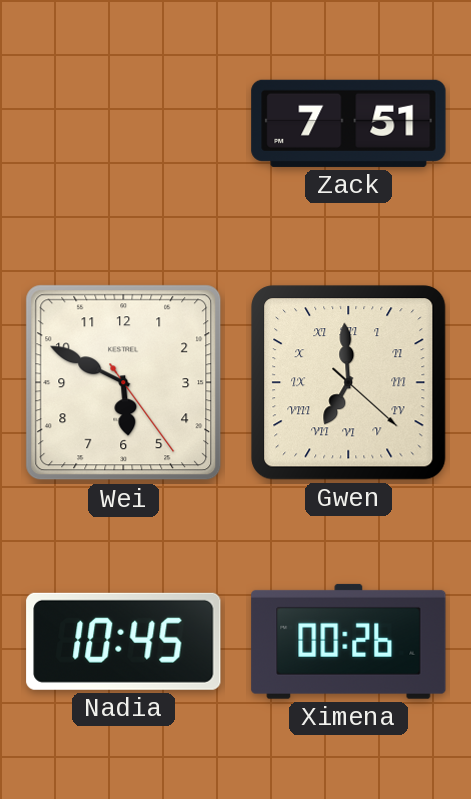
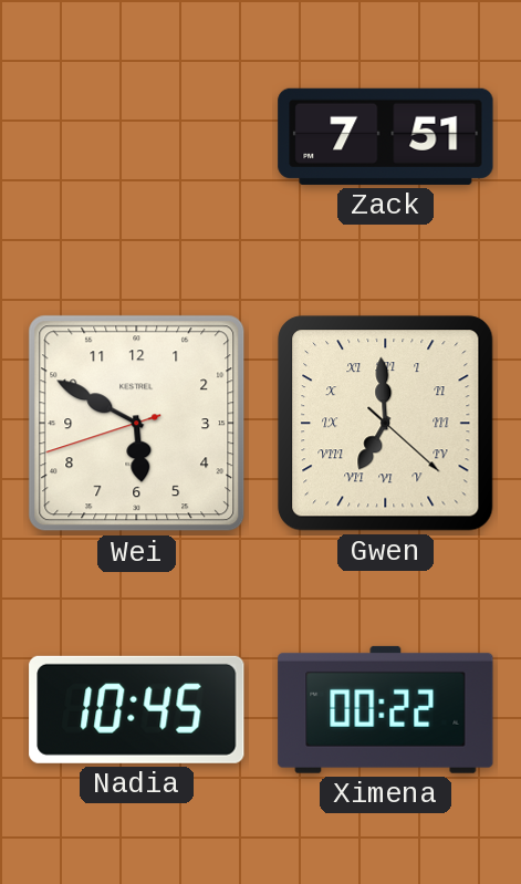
Wei: 5:49:24 -> 5:49:42 (137, 424)
Ximena: 00:26 -> 00:22 (386, 709)
